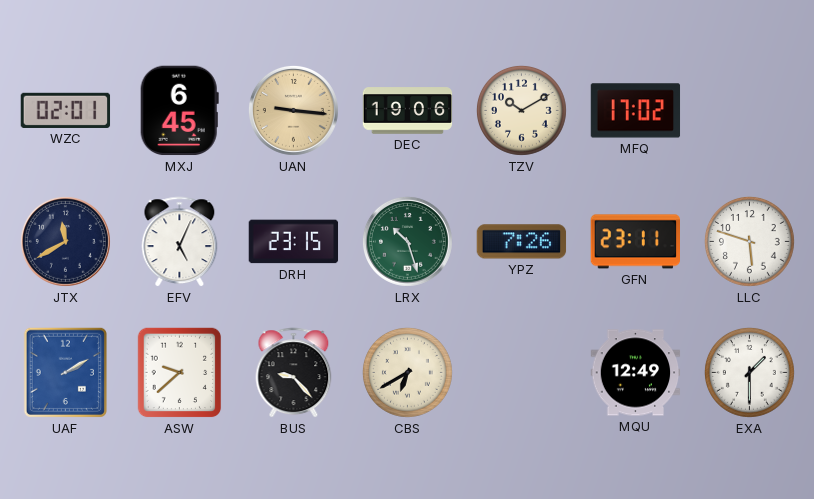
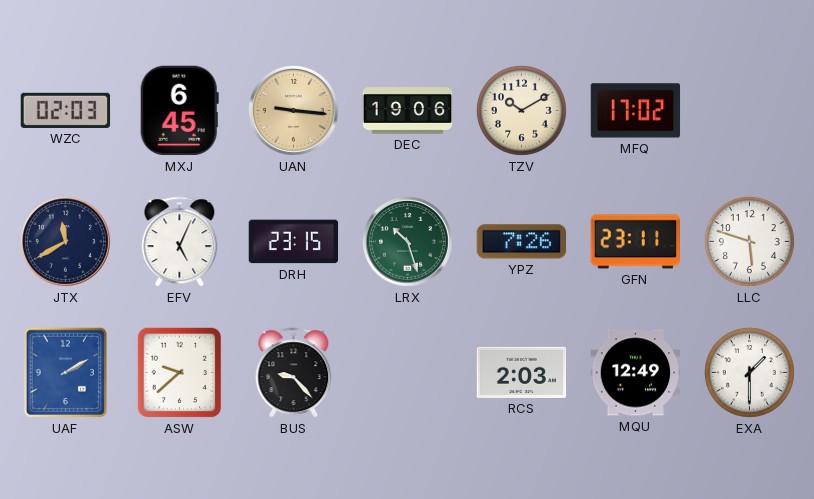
WZC: 02:01 -> 02:03 (66, 110)
CBS: 6:40 -> none (407, 372)
RCS: none -> 2:03 (522, 372)
